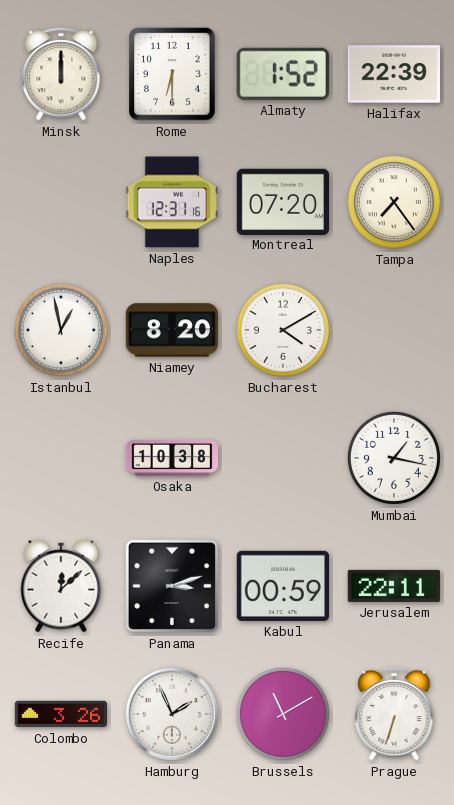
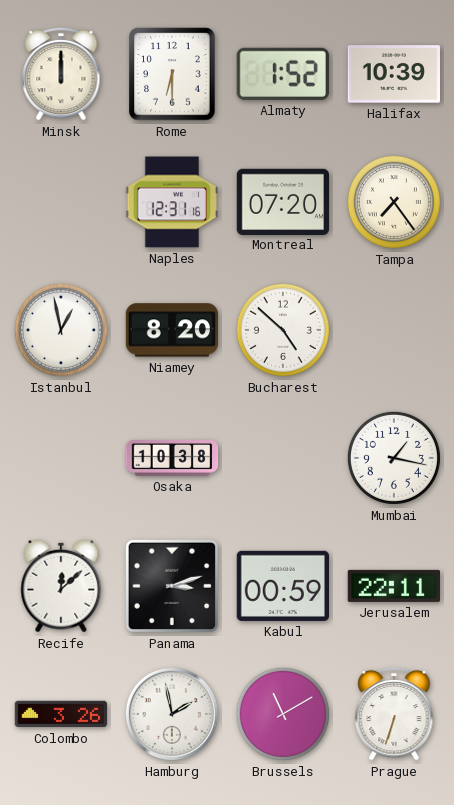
Halifax: 22:39 -> 10:39 (394, 74)
Bucharest: 4:10 -> 4:52 (283, 330)
Hamburg: 1:56 -> 1:58 (172, 714)
